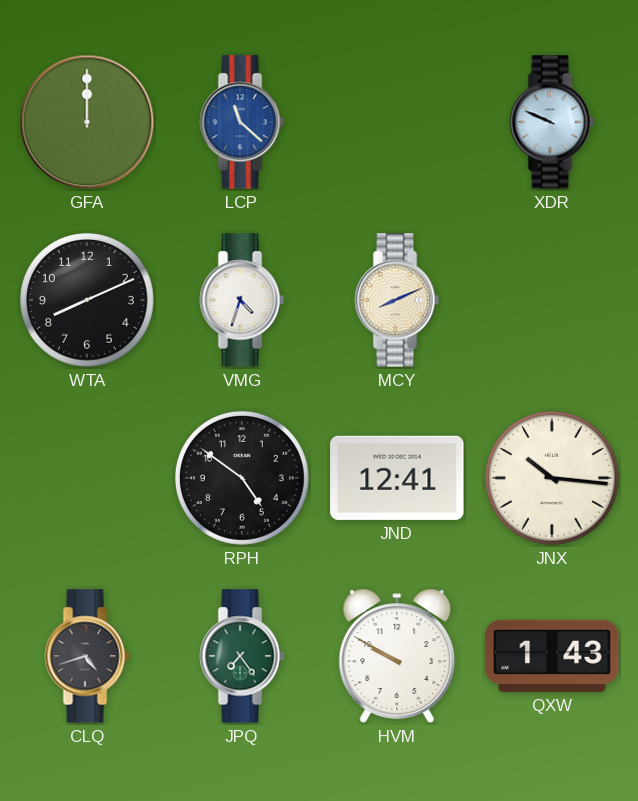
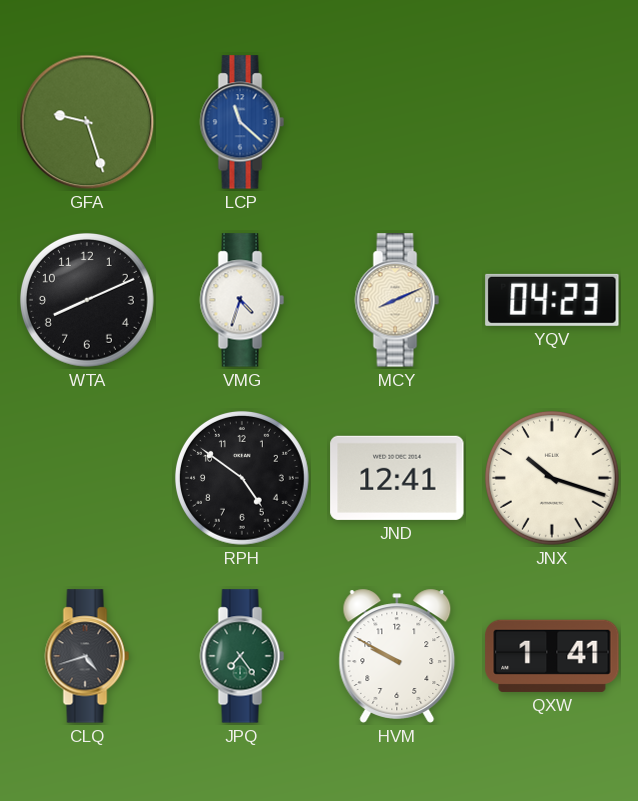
GFA: 12:00 -> 9:27 (87, 122)
XDR: 9:49 -> none (552, 122)
YQV: none -> 04:23 (552, 300)
JNX: 10:16 -> 10:18 (552, 478)
QXW: 1:43 -> 1:41 (552, 656)
